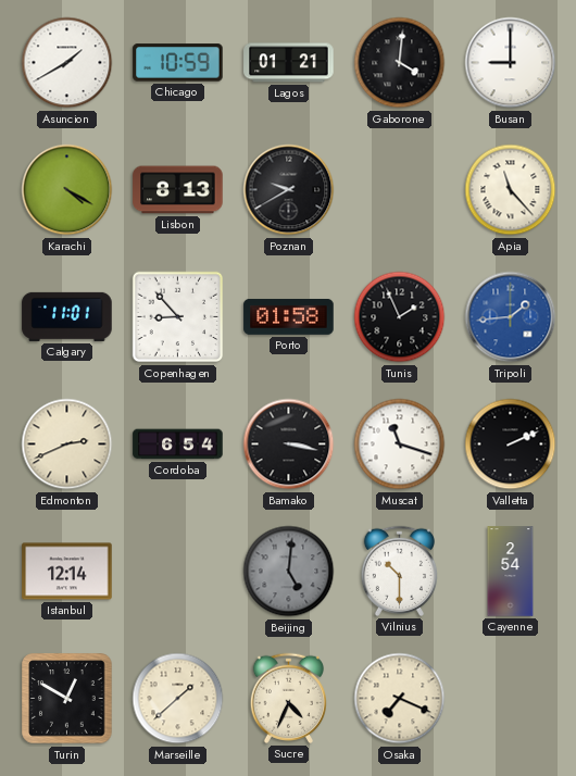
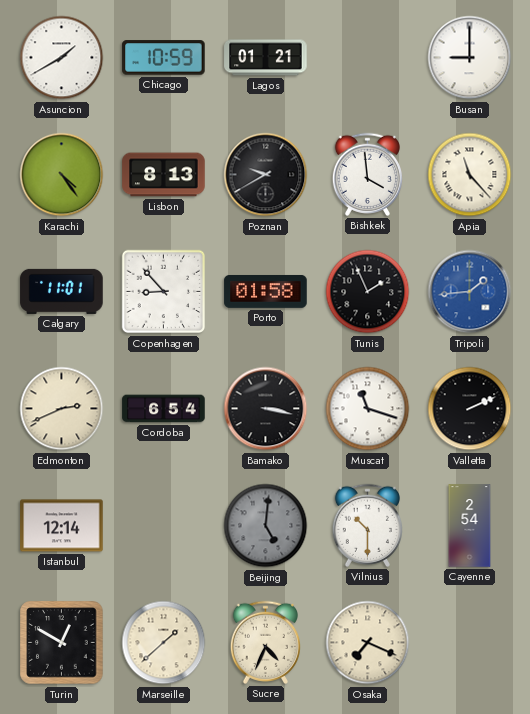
Gaborone: 4:01 -> none (400, 63)
Karachi: 4:20 -> 4:24 (62, 175)
Bishkek: none -> 3:59 (367, 174)
